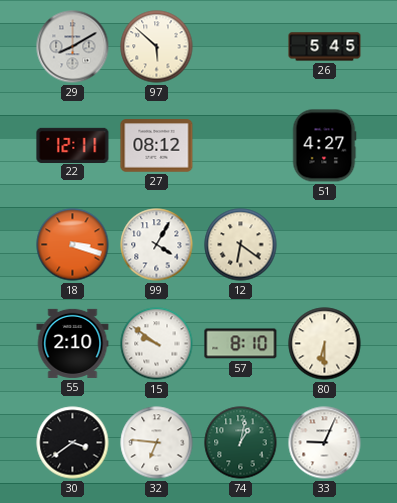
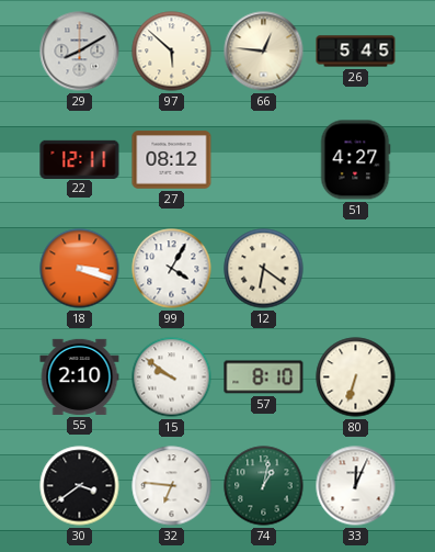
66: none -> 12:46 (264, 52)
80: 6:30 -> 6:33 (356, 378)
33: 9:04 -> 12:04 (356, 486)
